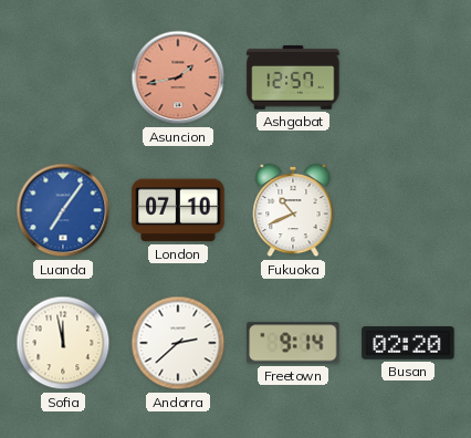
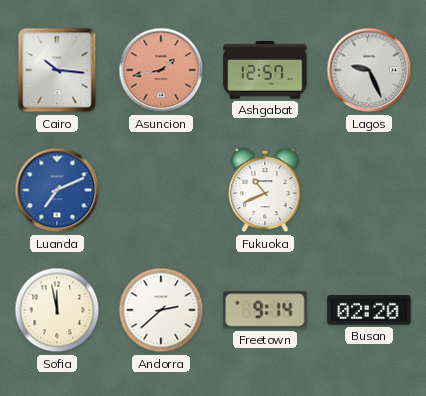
Cairo: none -> 10:16 (57, 70)
Lagos: none -> 9:26 (369, 70)
Luanda: 7:06 -> 7:11 (57, 190)
London: 07:10 -> none (178, 210)
